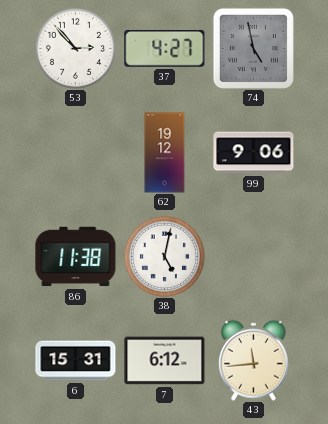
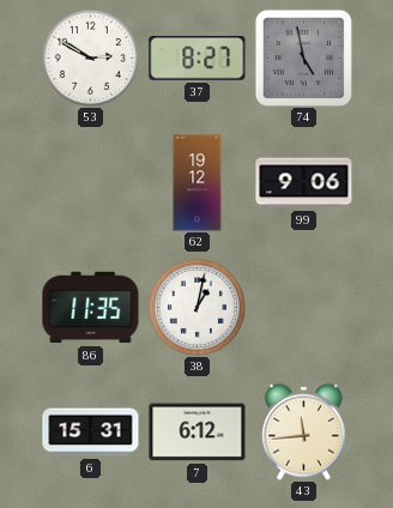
53: 2:53 -> 2:50 (90, 58)
37: 4:27 -> 8:27 (198, 58)
86: 11:38 -> 11:35 (91, 308)
38: 5:02 -> 1:02 (196, 307)
